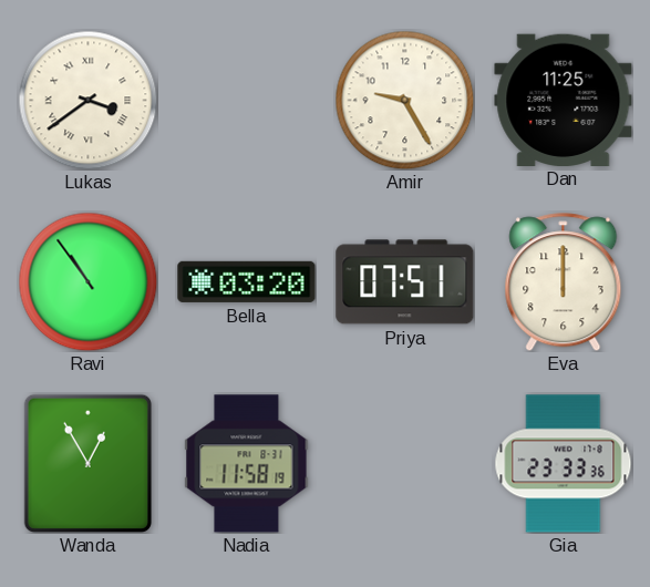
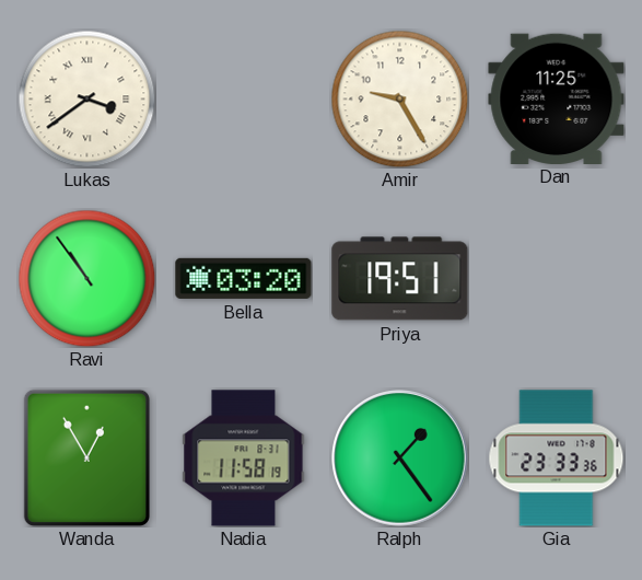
Priya: 07:51 -> 19:51 (400, 279)
Eva: 12:00 -> none (564, 282)
Ralph: none -> 1:24 (400, 459)
